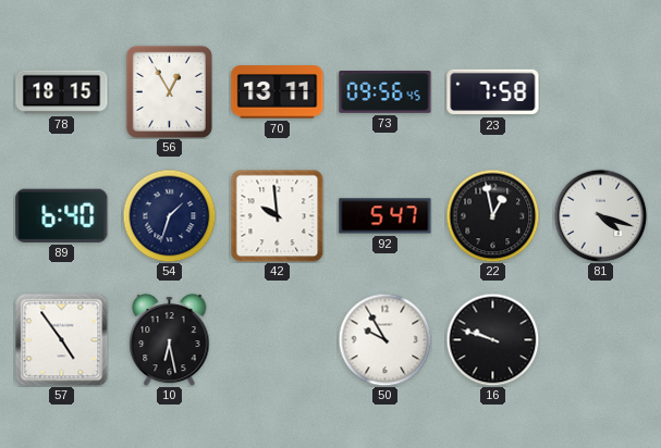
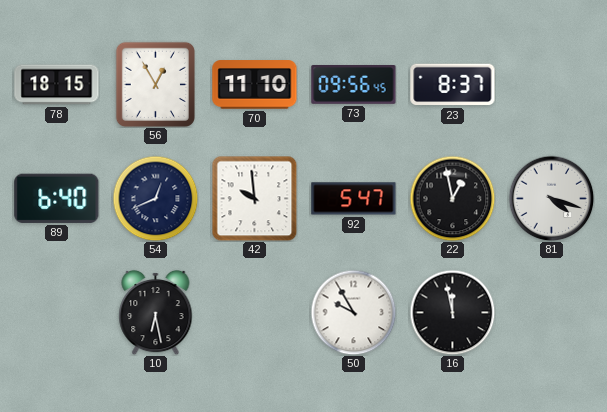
70: 13:11 -> 11:10 (255, 85)
23: 7:58 -> 8:37 (453, 85)
54: 1:33 -> 12:41 (155, 198)
57: 4:54 -> none (61, 339)
16: 9:48 -> 11:58 (452, 312)
